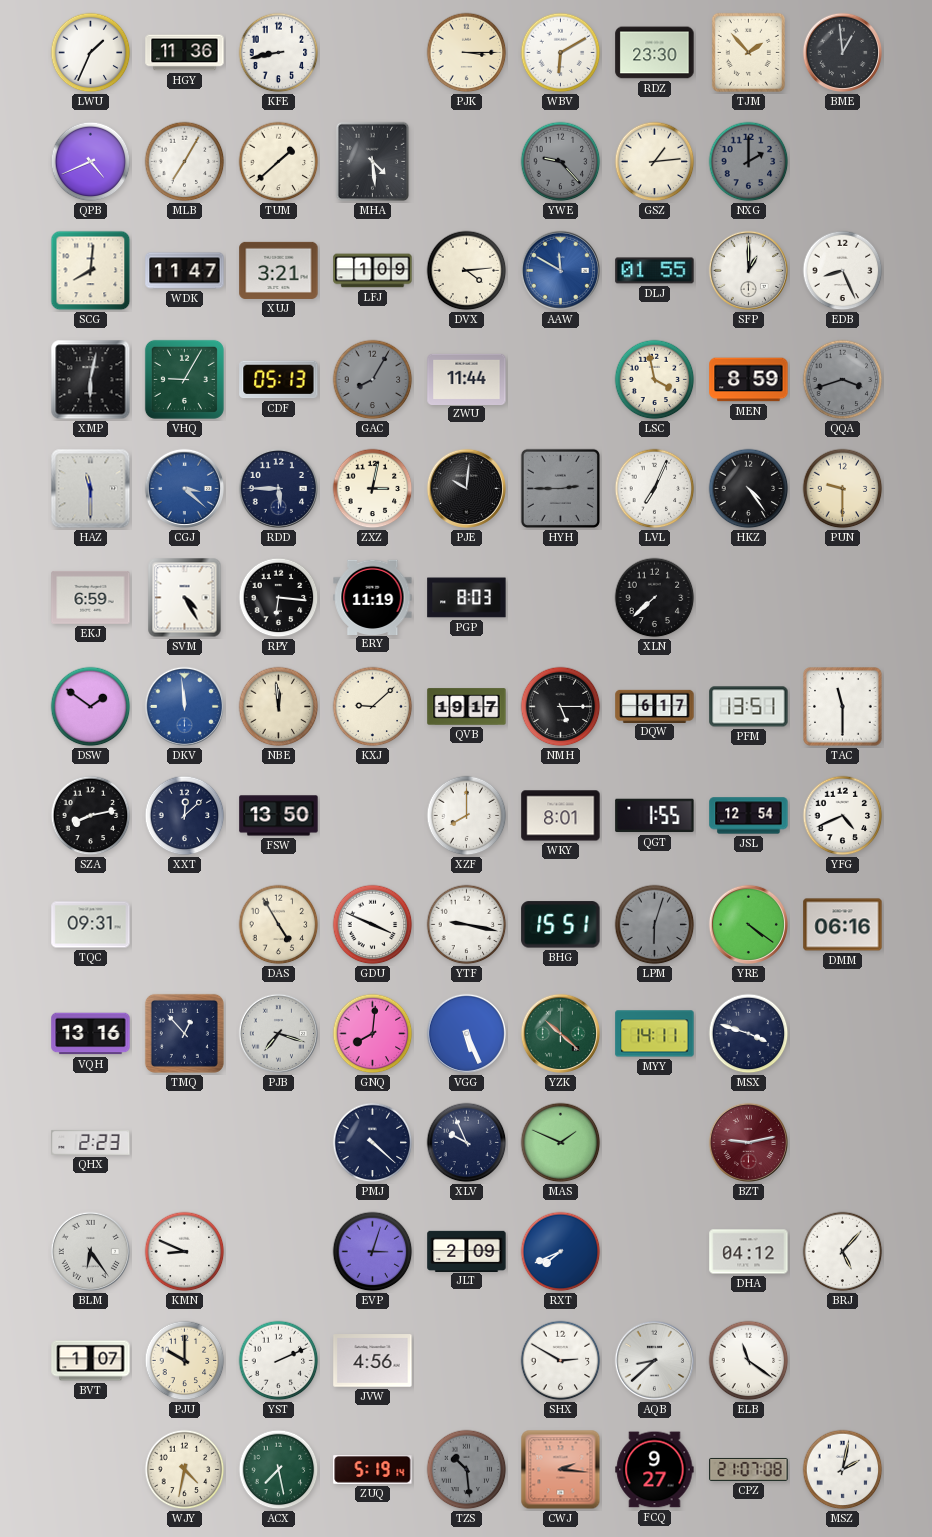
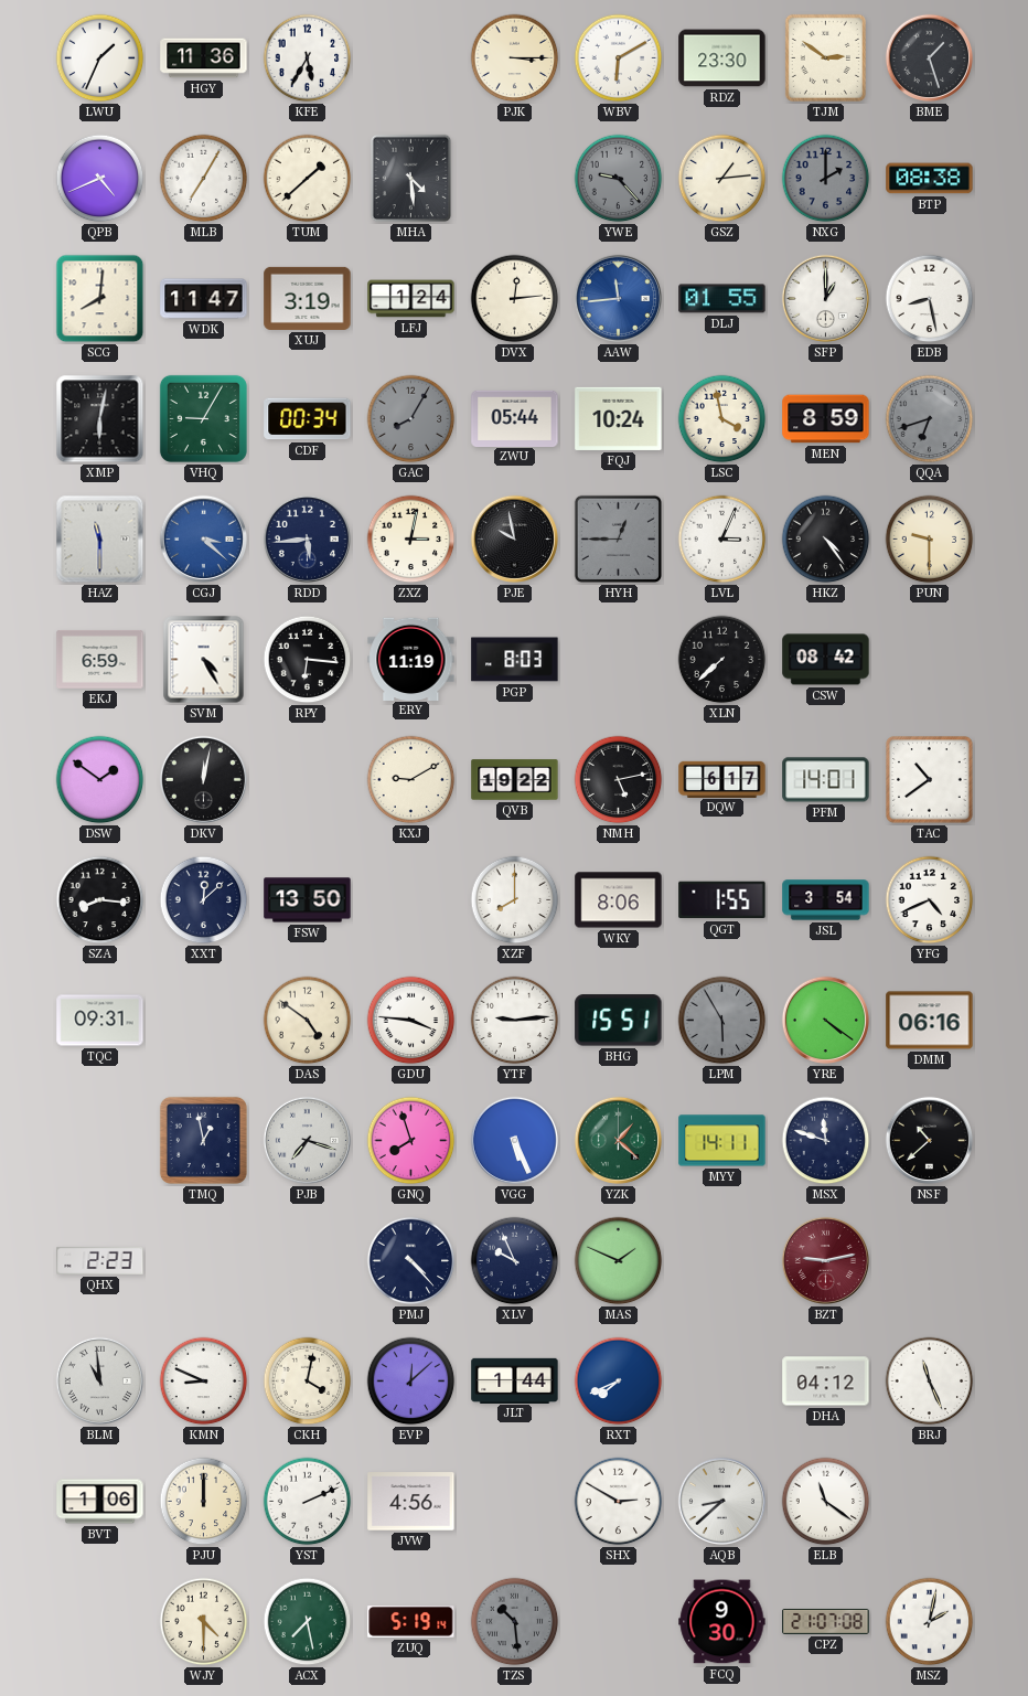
KFE: 8:43 -> 5:35 (308, 58)
TJM: 1:53 -> 2:51 (825, 57)
BME: 12:59 -> 1:27 (929, 57)
BTP: none -> 08:38 (930, 179)
XUJ: 3:21 -> 3:19 (308, 298)
LFJ: 1:09 -> 1:24 (411, 299)
DVX: 4:14 -> 12:14 (515, 299)
AAW: 11:50 -> 11:44 (618, 298)
EDB: 8:26 -> 8:28 (930, 299)
CDF: 05:13 -> 00:34 (308, 419)
ZWU: 11:44 -> 05:44 (515, 418)
FQJ: none -> 10:24 (619, 418)
QQA: 3:42 -> 6:42 (930, 419)
RDD: 5:45 -> 5:44 (307, 538)
PJE: 10:01 -> 9:58 (514, 538)
HYH: 2:45 -> 12:45 (618, 538)
LVL: 7:04 -> 3:04 (722, 540)
CSW: none -> 08:42 (826, 660)
DKV: 11:59 -> 12:02 (203, 779)
DKV dial: blue -> black (203, 779)
NBE: 11:59 -> none (279, 707)
KXJ: 9:08 -> 9:10 (411, 780)
QVB: 19:17 -> 19:22 (515, 780)
NMH: 5:15 -> 5:13 (619, 780)
PFM: 13:51 -> 14:01 (826, 780)
TAC: 11:30 -> 10:39 (930, 780)
SZA: 8:13 -> 8:16 (100, 900)
WKY: 8:01 -> 8:06 (619, 900)
JSL: 12:54 -> 3:54 (826, 900)
DAS: 4:55 -> 4:51 (308, 1021)
GDU: 3:49 -> 3:46 (411, 1021)
YTF: 9:17 -> 9:14 (515, 1021)
LPM: 6:03 -> 5:55 (722, 1021)
VQH: 13:16 -> none (91, 1034)
TMQ: 12:53 -> 12:58 (203, 1140)
GNQ: 8:01 -> 7:57 (411, 1141)
YZK: 10:22 -> 1:22 (618, 1140)
MSX: 3:48 -> 11:48 (826, 1141)
NSF: none -> 10:38 (929, 1140)
PMJ: 4:22 -> 4:23 (411, 1261)
BLM: 6:24 -> 10:59 (99, 1380)
CKH: none -> 4:02 (308, 1382)
EVP: 3:03 -> 12:08 (411, 1382)
JLT: 2:09 -> 1:44 (515, 1380)
BRJ: 5:07 -> 11:26 (930, 1382)
BVT: 1:07 -> 1:06 (100, 1502)
PJU: 10:00 -> 12:00 (204, 1502)
WJY: 4:32 -> 4:30 (204, 1622)
CWJ: 2:16 -> none (561, 1470)
FCQ: 9:27 -> 9:30 (722, 1622)
